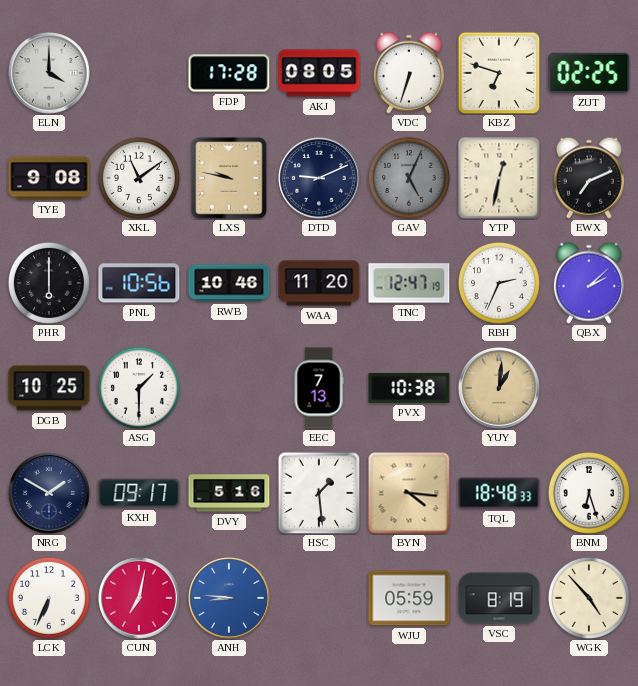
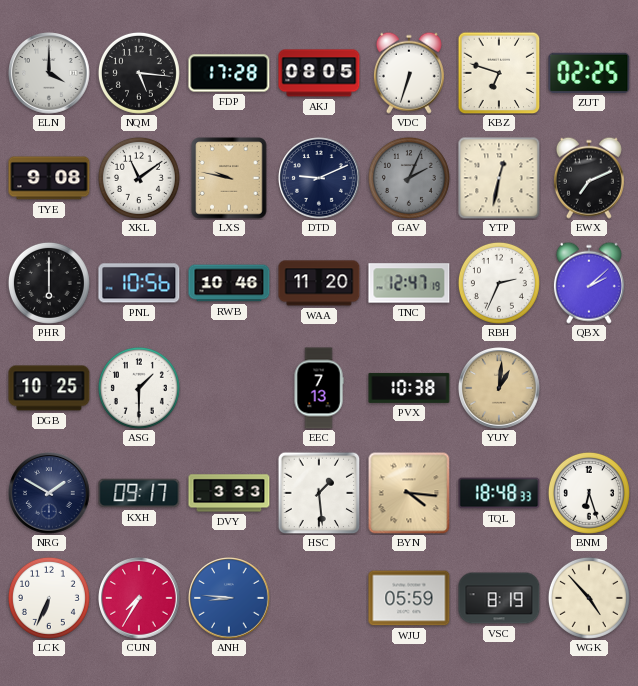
NQM: none -> 5:16 (139, 73)
GAV: 5:04 -> 2:04 (409, 178)
DVY: 5:16 -> 3:33 (229, 493)
CUN: 7:02 -> 7:35 (139, 598)
